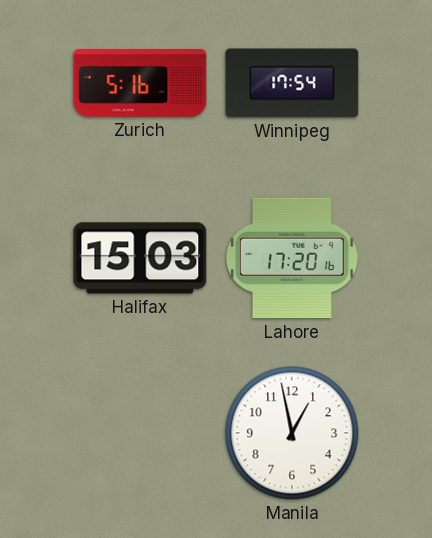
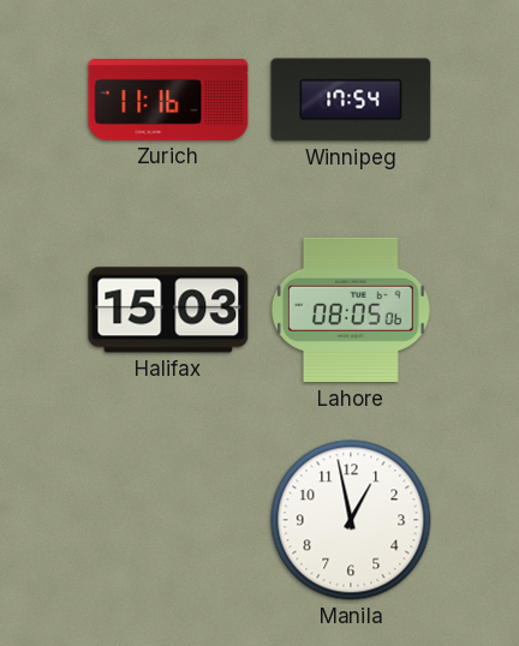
Zurich: 5:16 -> 11:16 (168, 101)
Lahore: 17:20 -> 08:05 (352, 310)
